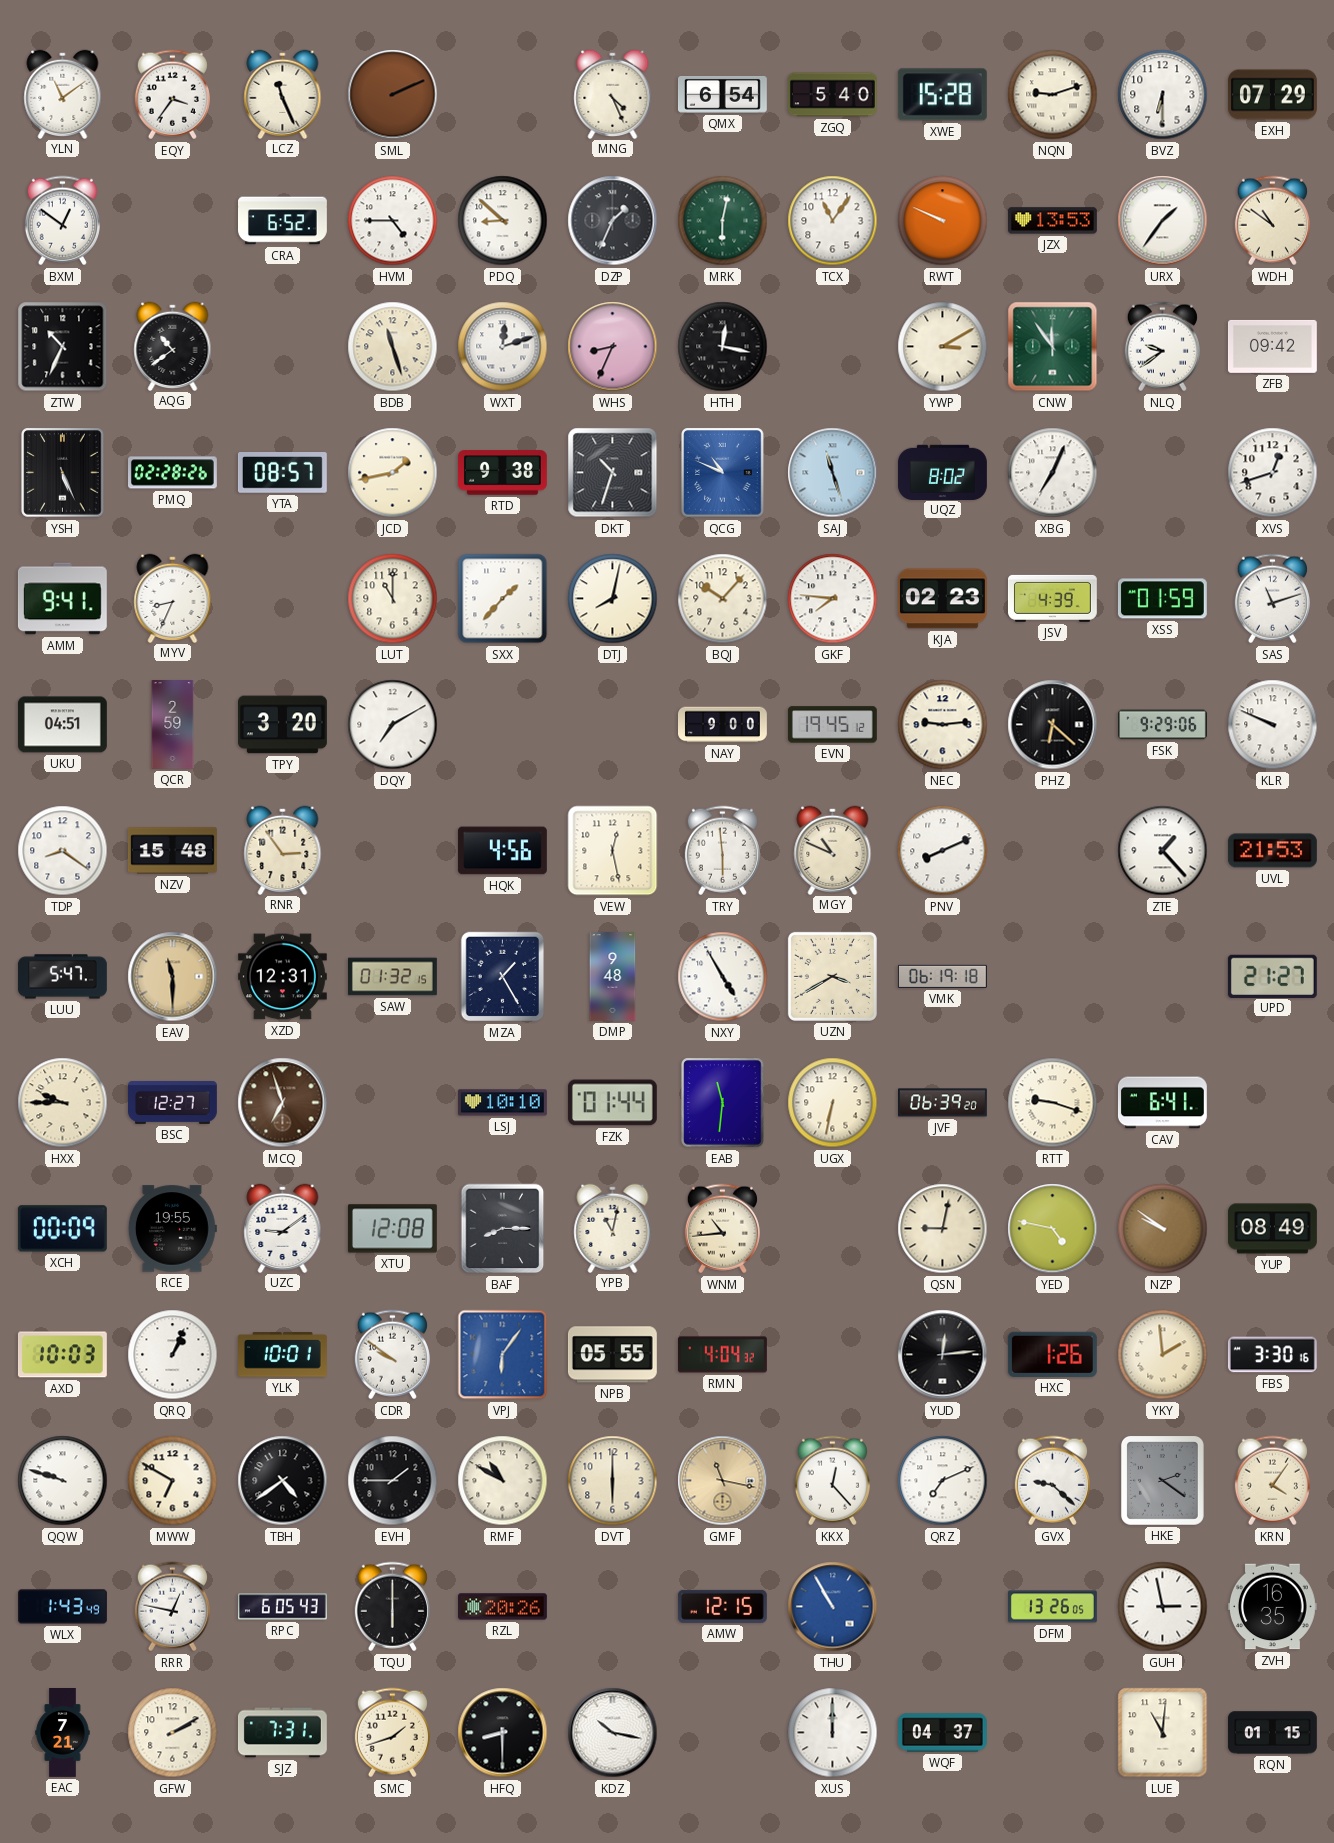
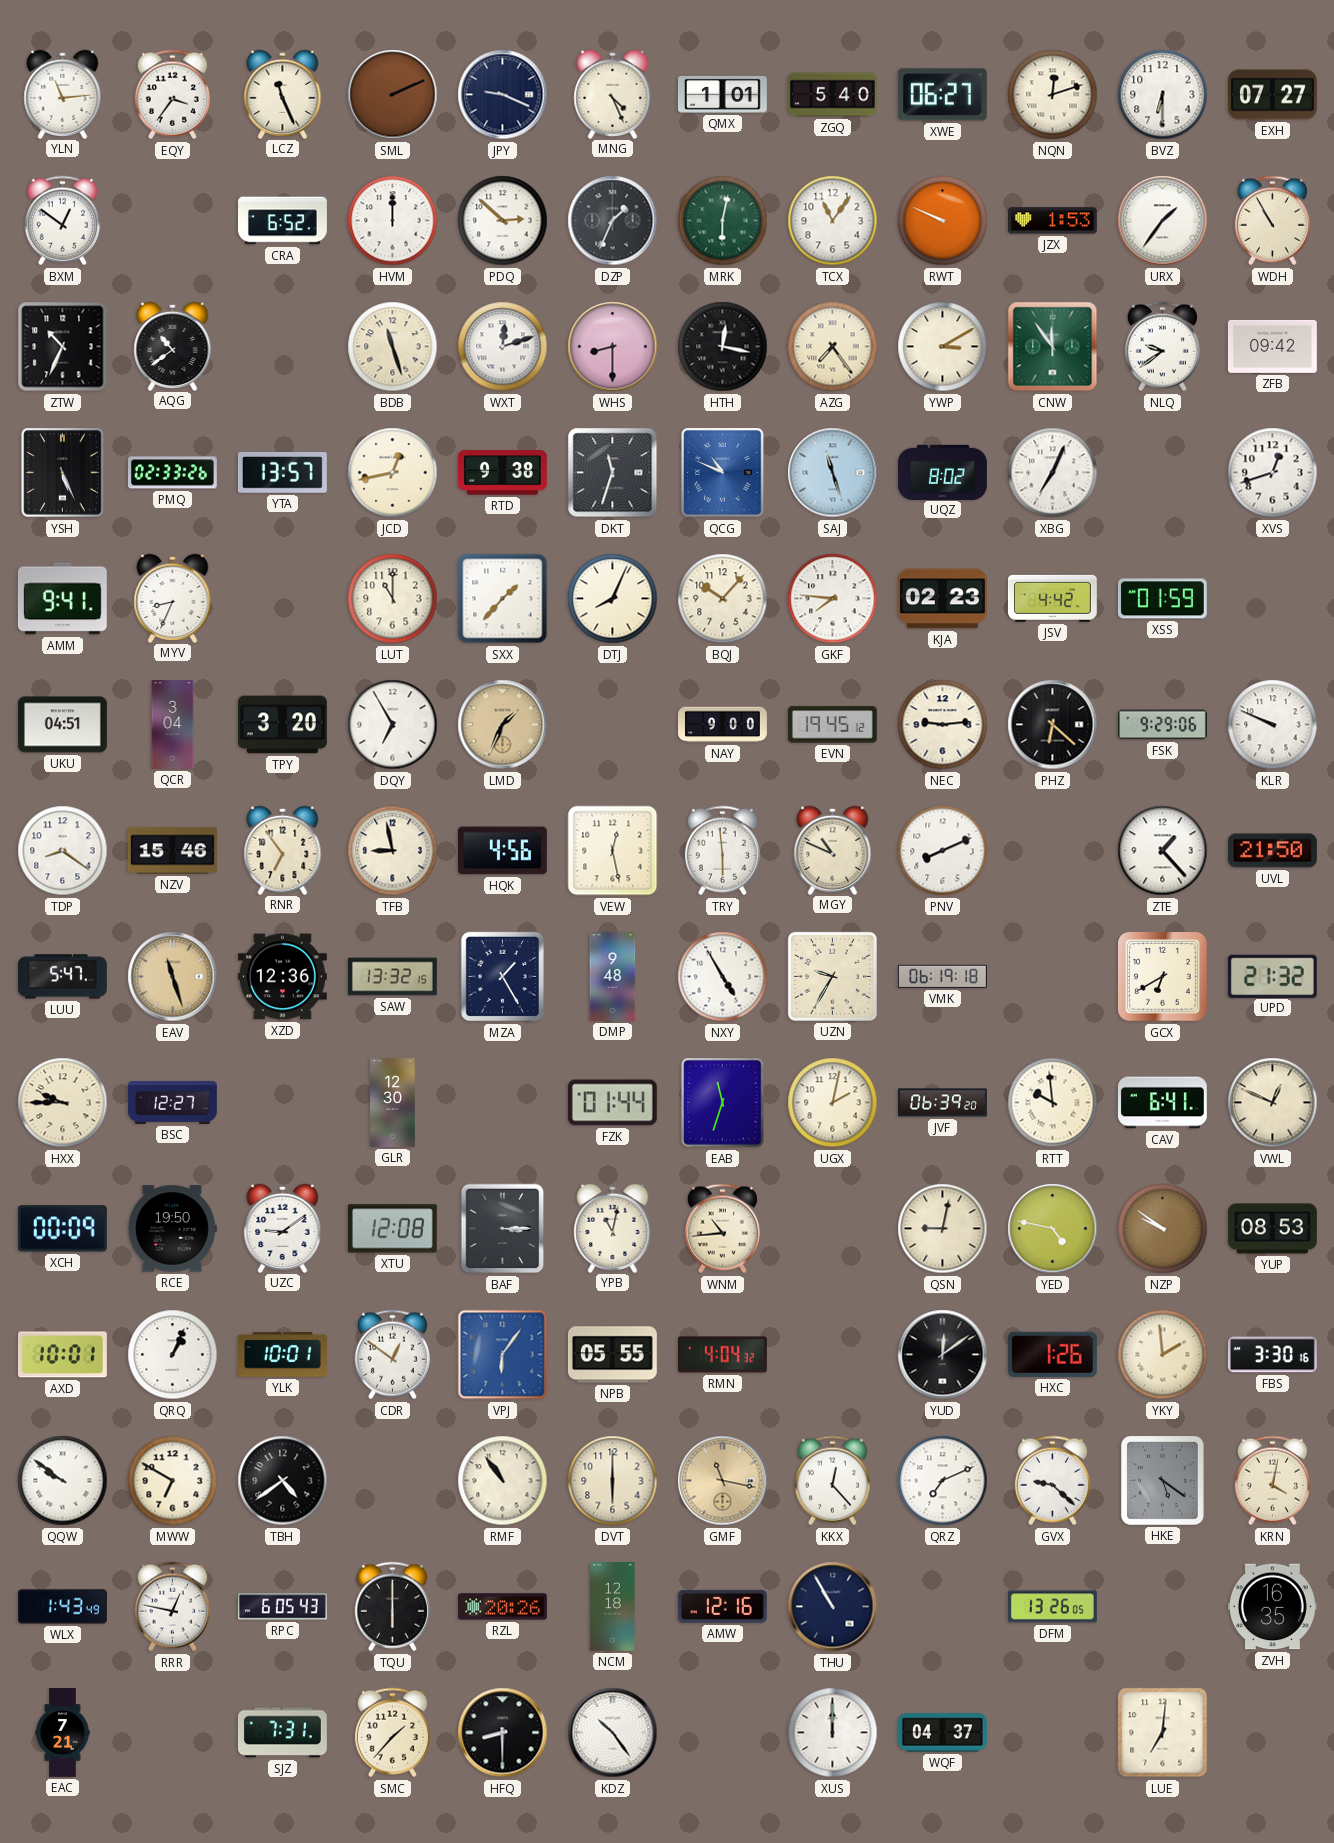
YLN: 11:09 -> 11:14 (63, 94)
JPY: none -> 9:19 (503, 95)
QMX: 6:54 -> 1:01 (722, 94)
XWE: 15:28 -> 06:27 (942, 95)
NQN: 9:12 -> 12:12 (1053, 95)
EXH: 07:29 -> 07:27 (1272, 95)
HVM: 4:45 -> 12:00 (393, 221)
PDQ: 8:52 -> 2:52 (503, 221)
JZX: 13:53 -> 1:53 (1053, 221)
WDH: 10:51 -> 10:55 (1272, 221)
WHS: 8:34 -> 8:30 (613, 347)
AZG: none -> 7:24 (833, 347)
PMQ: 02:28 -> 02:33 (173, 473)
YTA: 08:57 -> 13:57 (282, 473)
JCD: 1:43 -> 12:43 (393, 473)
DKT: 10:33 -> 11:33 (613, 473)
DTJ: 8:02 -> 8:04 (613, 599)
JSV: 4:39 -> 4:42 (1052, 598)
SAS: 11:12 -> none (1272, 599)
QCR: 2:59 -> 3:04 (173, 725)
DQY: 7:10 -> 6:55 (393, 725)
LMD: none -> 1:34 (503, 725)
NZV: 15:48 -> 15:46 (172, 851)
RNR: 2:54 -> 6:54 (283, 850)
TFB: none -> 8:58 (393, 851)
UVL: 21:53 -> 21:50 (1272, 851)
EAV: 11:30 -> 11:27 (173, 977)
XZD: 12:31 -> 12:36 (282, 977)
SAW: 01:32 -> 13:32 (393, 977)
UZN: 3:40 -> 9:35 (832, 976)
GCX: none -> 6:40 (1163, 977)
UPD: 21:27 -> 21:32 (1272, 976)
MCQ: 6:57 -> none (283, 1103)
GLR: none -> 12:30 (393, 1103)
LSJ: 10:10 -> none (502, 1103)
EAB: 11:31 -> 11:33 (723, 1103)
UGX: 6:32 -> 2:02 (833, 1103)
RTT: 9:18 -> 9:59 (1053, 1103)
VWL: none -> 12:49 (1273, 1103)
RCE: 19:55 -> 19:50 (172, 1229)
BAF: 8:15 -> 3:15 (503, 1229)
YUP: 08:49 -> 08:53 (1273, 1229)
AXD: 10:03 -> 10:01 (62, 1355)
CDR: 9:51 -> 12:51 (392, 1355)
YUD: 12:14 -> 12:09 (943, 1355)
QQW: 9:48 -> 9:51 (63, 1481)
EVH: 1:45 -> none (393, 1481)
RMF: 10:50 -> 10:54 (503, 1481)
HKE: 2:21 -> 5:21 (1162, 1480)
KRN: 4:06 -> 4:02 (1272, 1481)
NCM: none -> 12:18 (613, 1607)
AMW: 12:15 -> 12:16 (722, 1606)
THU dial: blue -> navy (833, 1607)
GUH: 2:58 -> none (1163, 1607)
GFW: 2:10 -> none (173, 1733)
SMC: 1:42 -> 1:37 (392, 1733)
KDZ: 10:17 -> 10:24 (613, 1733)
LUE: 11:01 -> 7:01 (1163, 1733)
RQN: 01:15 -> none (1272, 1733)
